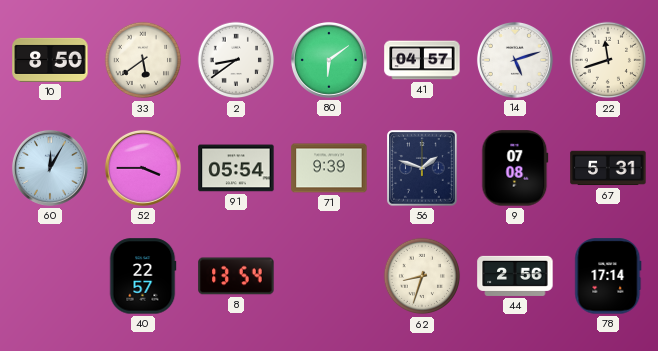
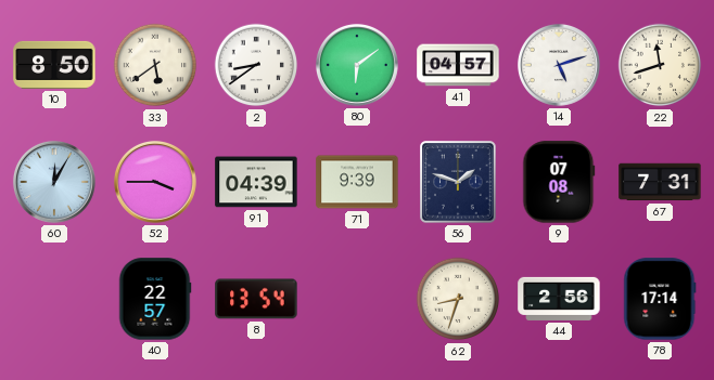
91: 05:54 -> 04:39 (256, 182)
67: 5:31 -> 7:31 (660, 182)
